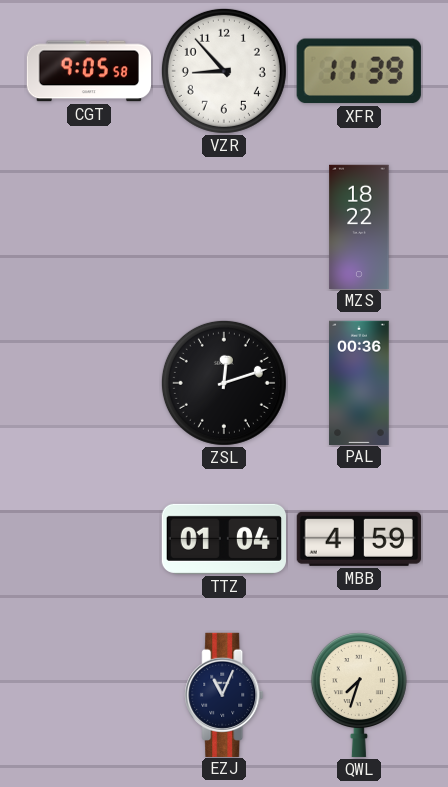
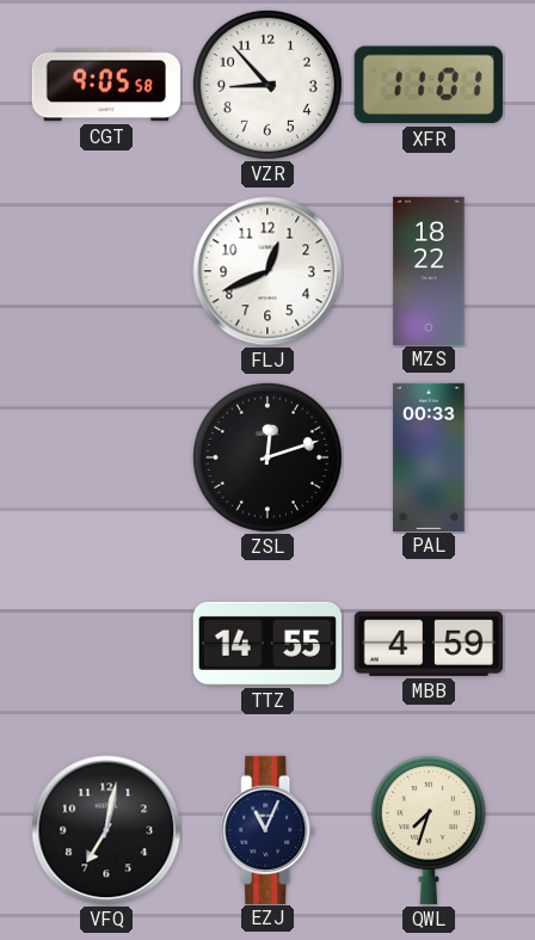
XFR: 11:39 -> 11:01 (429, 85)
FLJ: none -> 12:41 (267, 271)
PAL: 00:36 -> 00:33 (429, 456)
TTZ: 01:04 -> 14:55 (266, 644)
VFQ: none -> 7:02 (106, 830)
